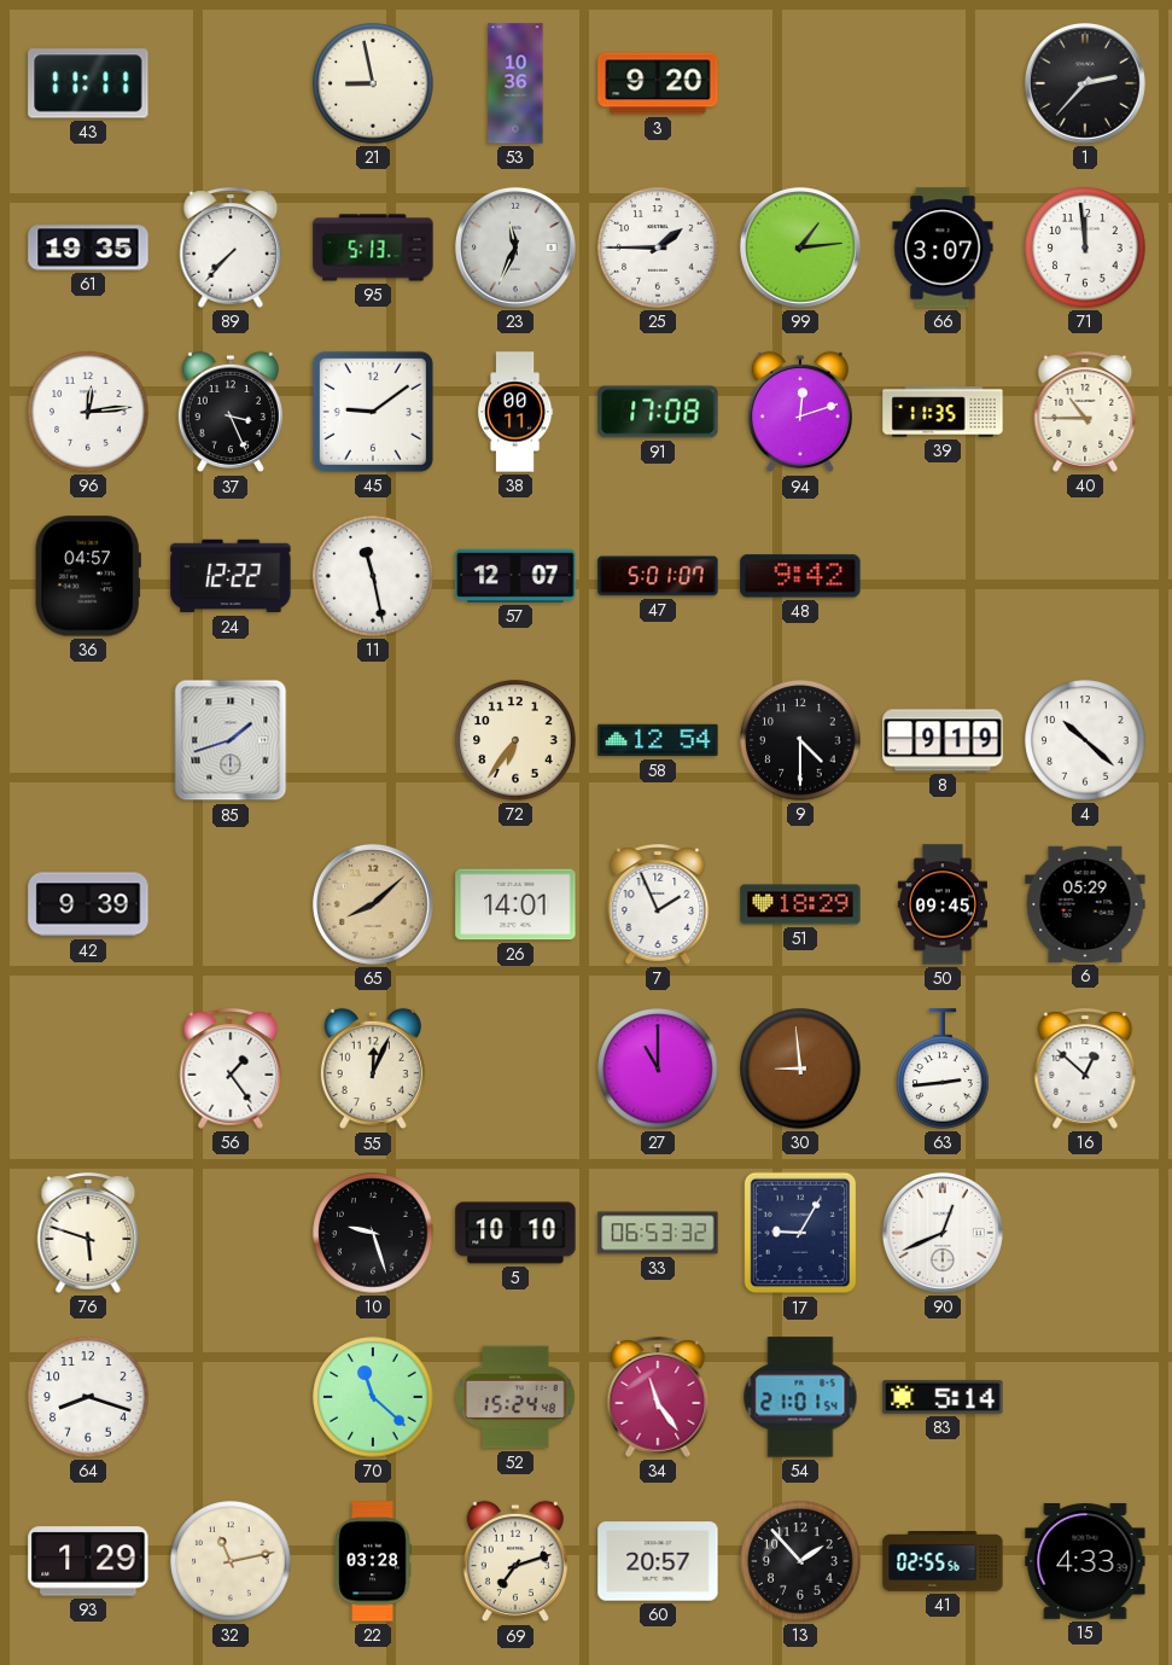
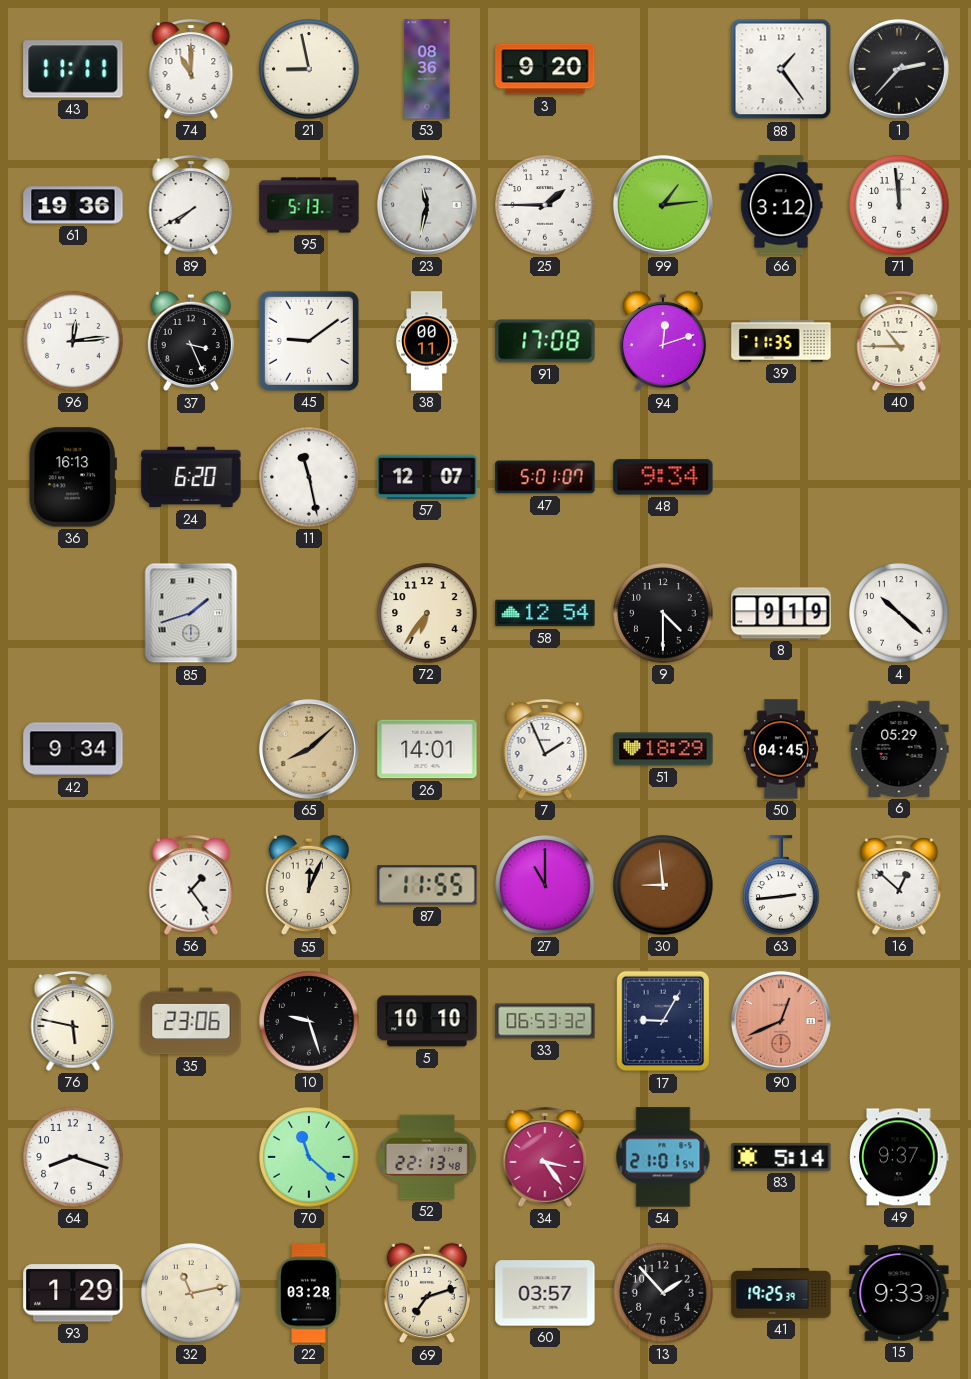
74: none -> 11:00 (191, 69)
53: 10:36 -> 08:36 (427, 69)
88: none -> 1:24 (781, 69)
61: 19:35 -> 19:36 (73, 205)
89: 7:37 -> 7:40 (191, 205)
23: 11:34 -> 11:32 (427, 205)
66: 3:07 -> 3:12 (781, 205)
36: 04:57 -> 16:13 (73, 477)
24: 12:22 -> 6:20 (191, 477)
48: 9:42 -> 9:34 (663, 477)
42: 9:39 -> 9:34 (73, 749)
50: 09:45 -> 04:45 (781, 749)
87: none -> 11:55 (427, 885)
76: 5:48 -> 5:47 (73, 1021)
35: none -> 23:06 (191, 1021)
90 dial: white -> salmon (781, 1021)
52: 15:24 -> 22:13 (427, 1157)
34: 11:24 -> 3:24 (545, 1157)
49: none -> 9:37 (899, 1157)
60: 20:57 -> 03:57 (545, 1293)
41: 02:55 -> 19:25 (781, 1293)
15: 4:33 -> 9:33 (899, 1294)
